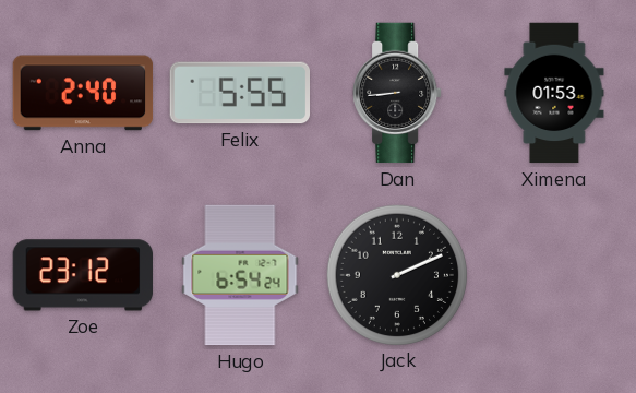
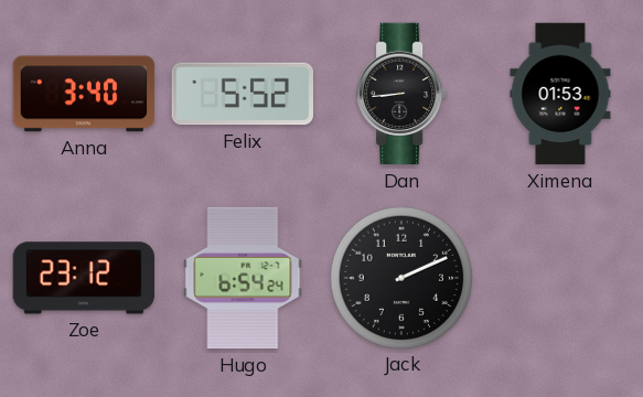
Anna: 2:40 -> 3:40 (84, 94)
Felix: 5:55 -> 5:52 (242, 94)
